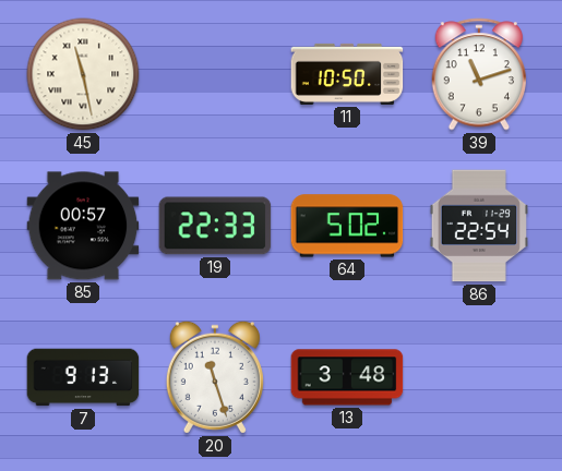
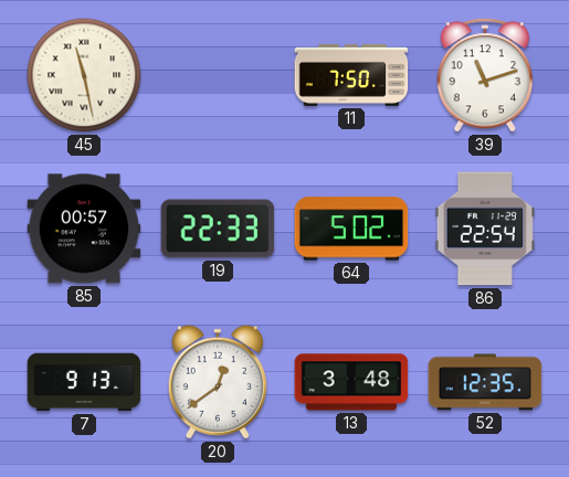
11: 10:50 -> 7:50 (351, 75)
20: 11:27 -> 12:39 (218, 382)
52: none -> 12:35 (485, 382)
